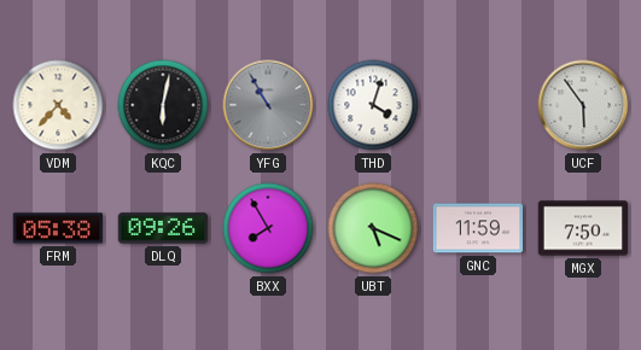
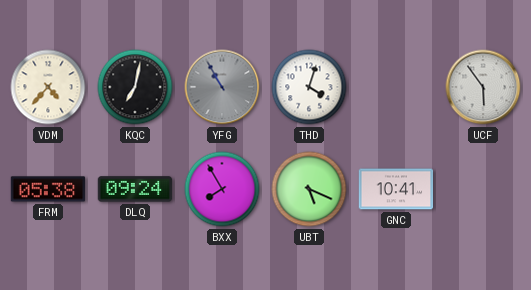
KQC: 6:02 -> 7:02 (135, 87)
DLQ: 09:26 -> 09:24 (135, 189)
GNC: 11:59 -> 10:41 (396, 189)
MGX: 7:50 -> none (583, 228)
